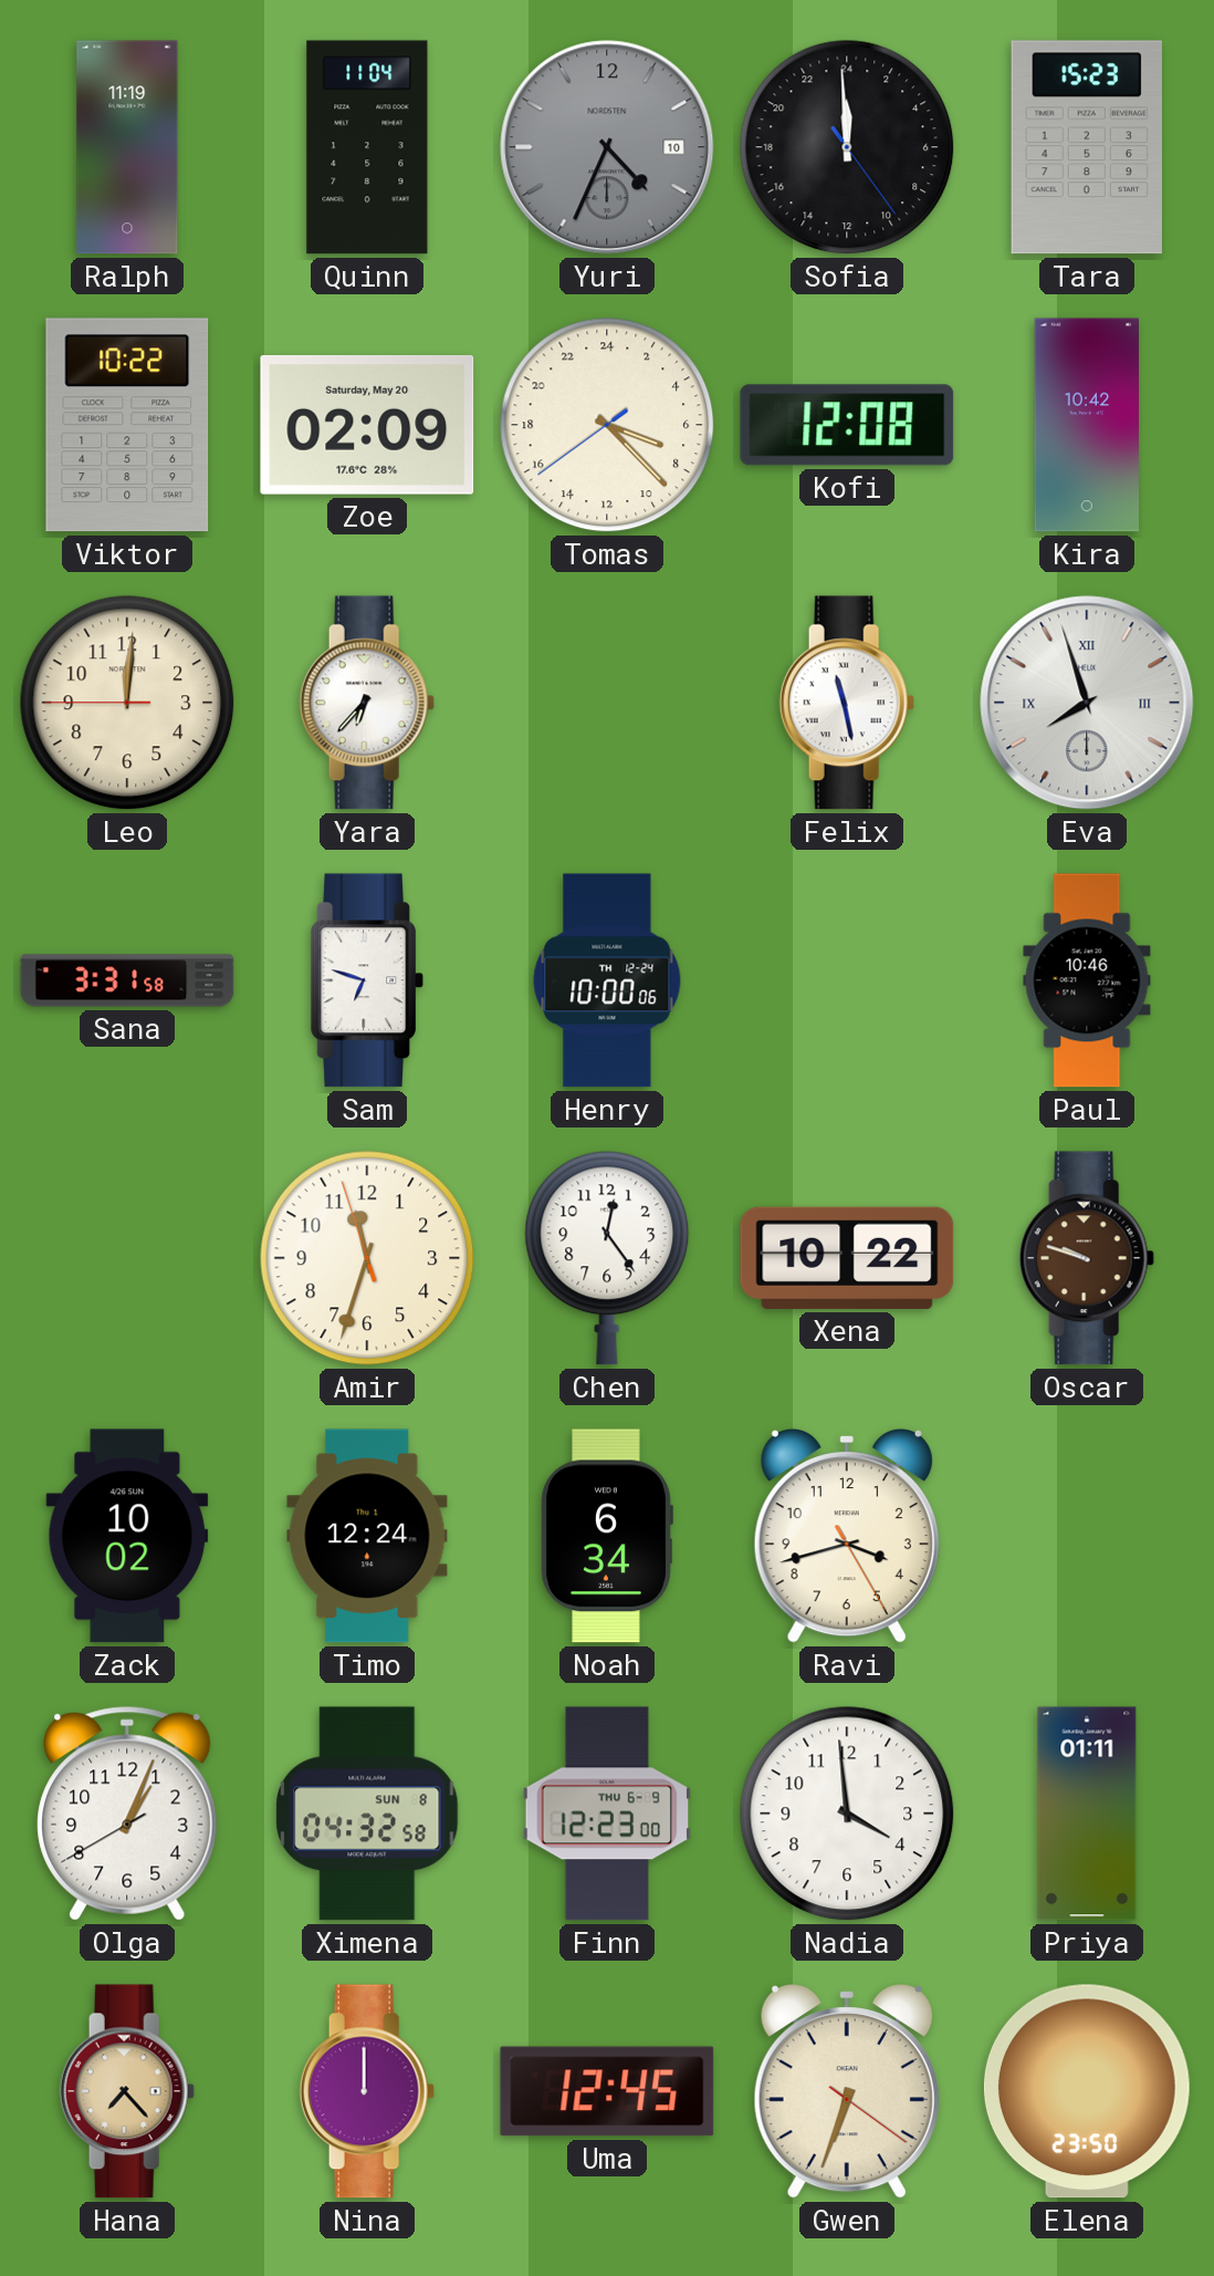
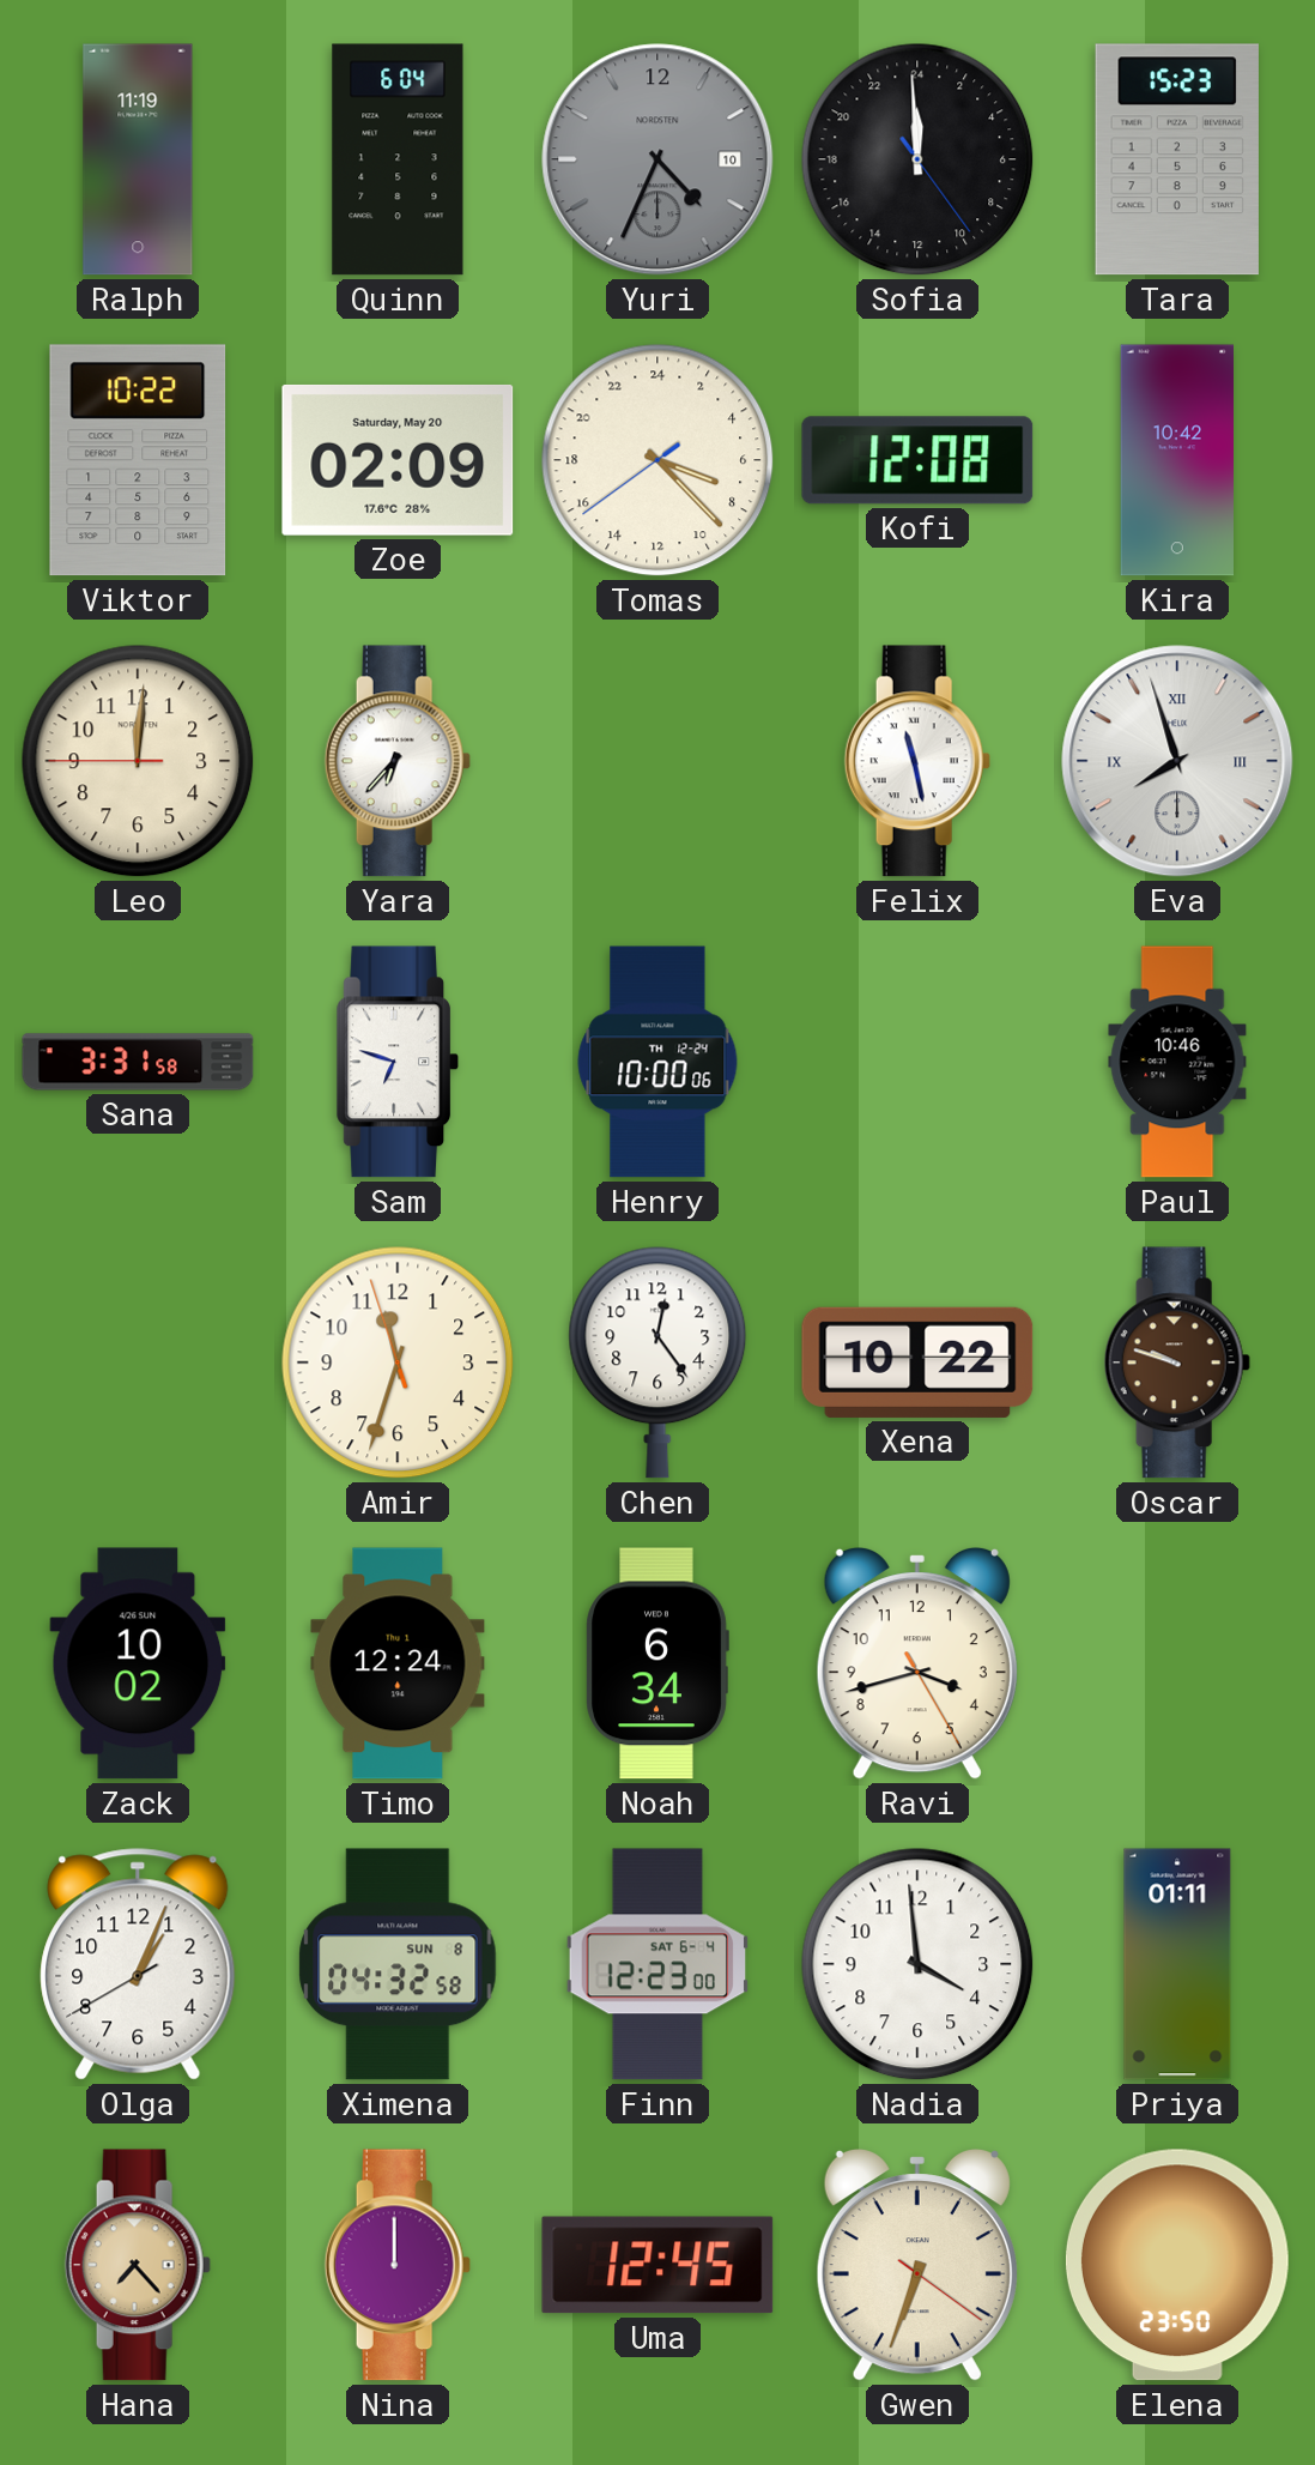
Quinn: 11:04 -> 6:04 (398, 159)
Finn date: THU 6-9 -> SAT 6-4 (657, 1964)
